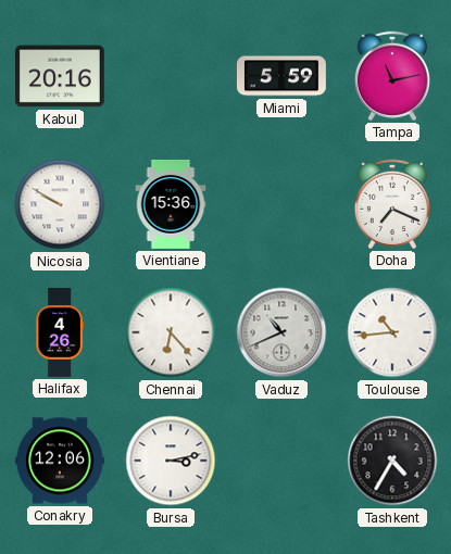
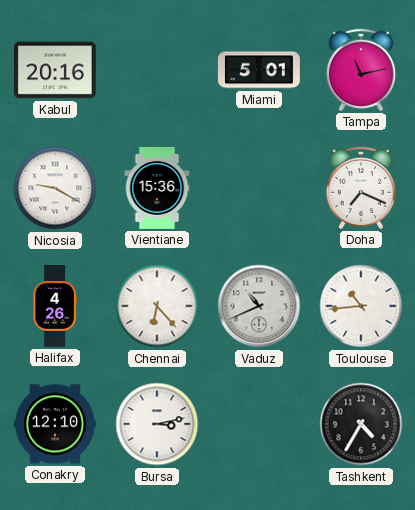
Miami: 5:59 -> 5:01 (259, 70)
Nicosia: 9:50 -> 9:20 (55, 188)
Conakry: 12:06 -> 12:10 (55, 424)
